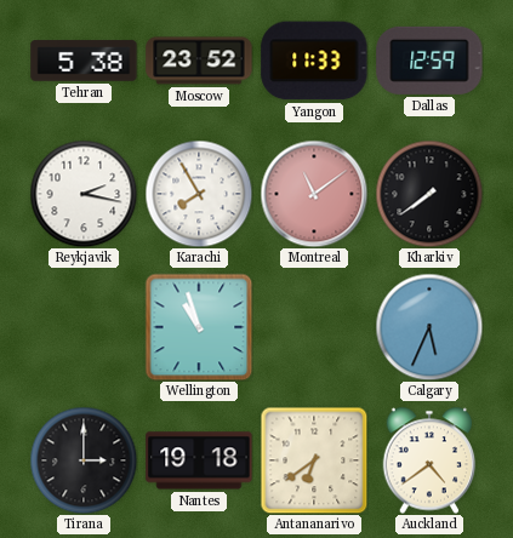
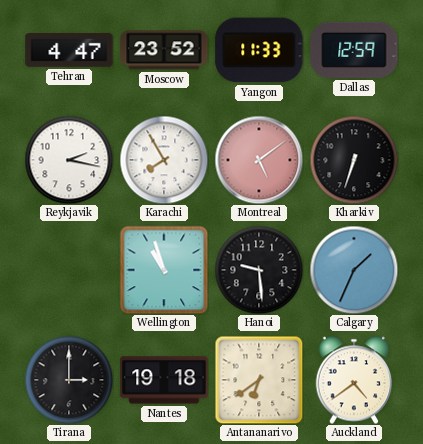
Tehran: 5:38 -> 4:47 (69, 50)
Montreal: 11:09 -> 5:09 (259, 160)
Kharkiv: 7:39 -> 6:33 (354, 160)
Hanoi: none -> 9:29 (259, 270)
Calgary: 5:34 -> 1:34 (354, 270)
